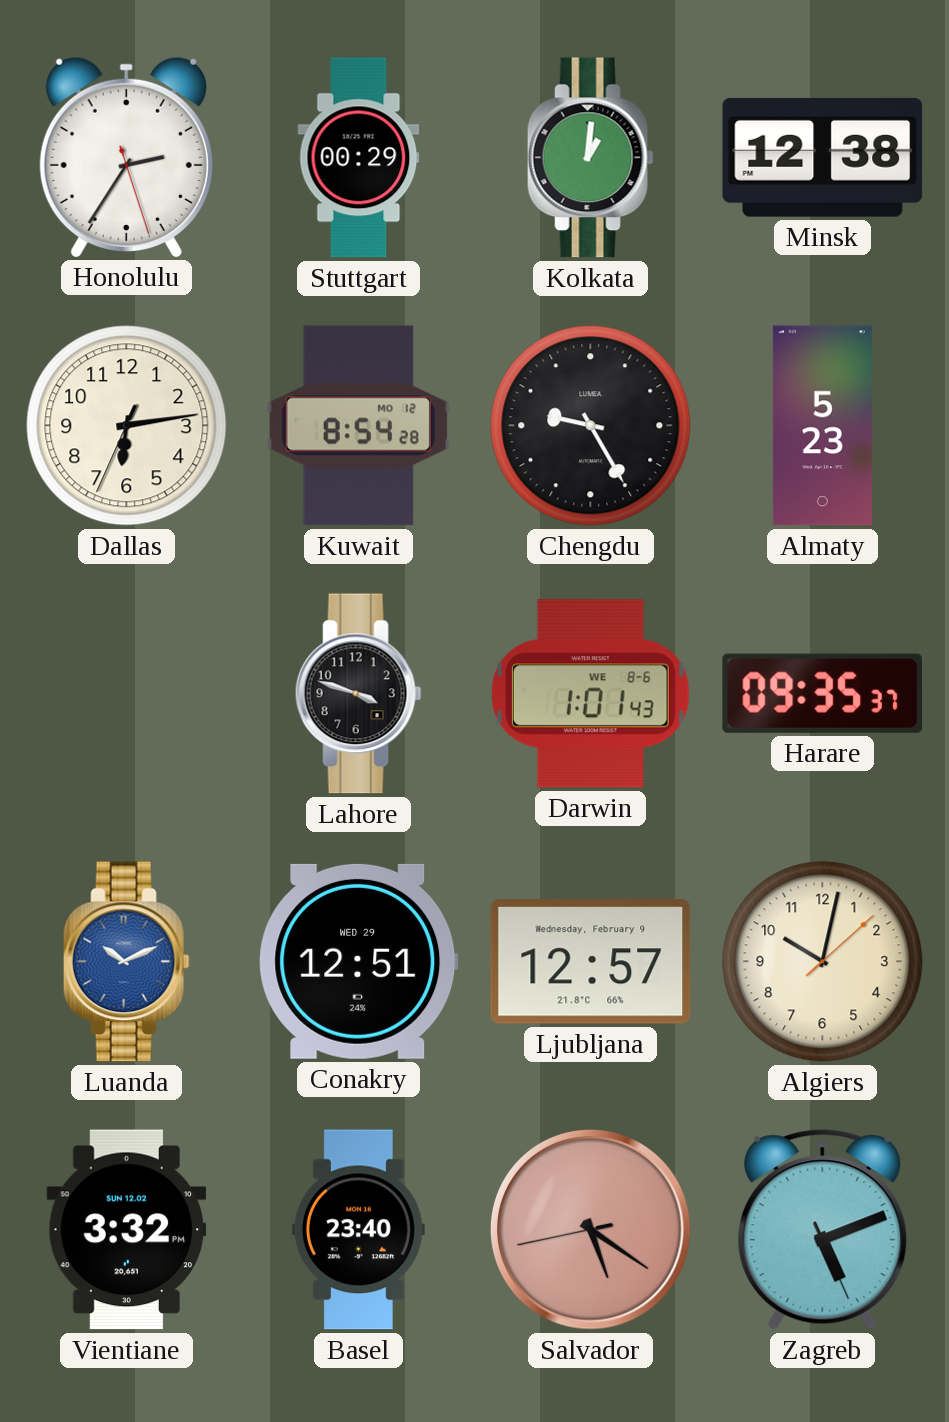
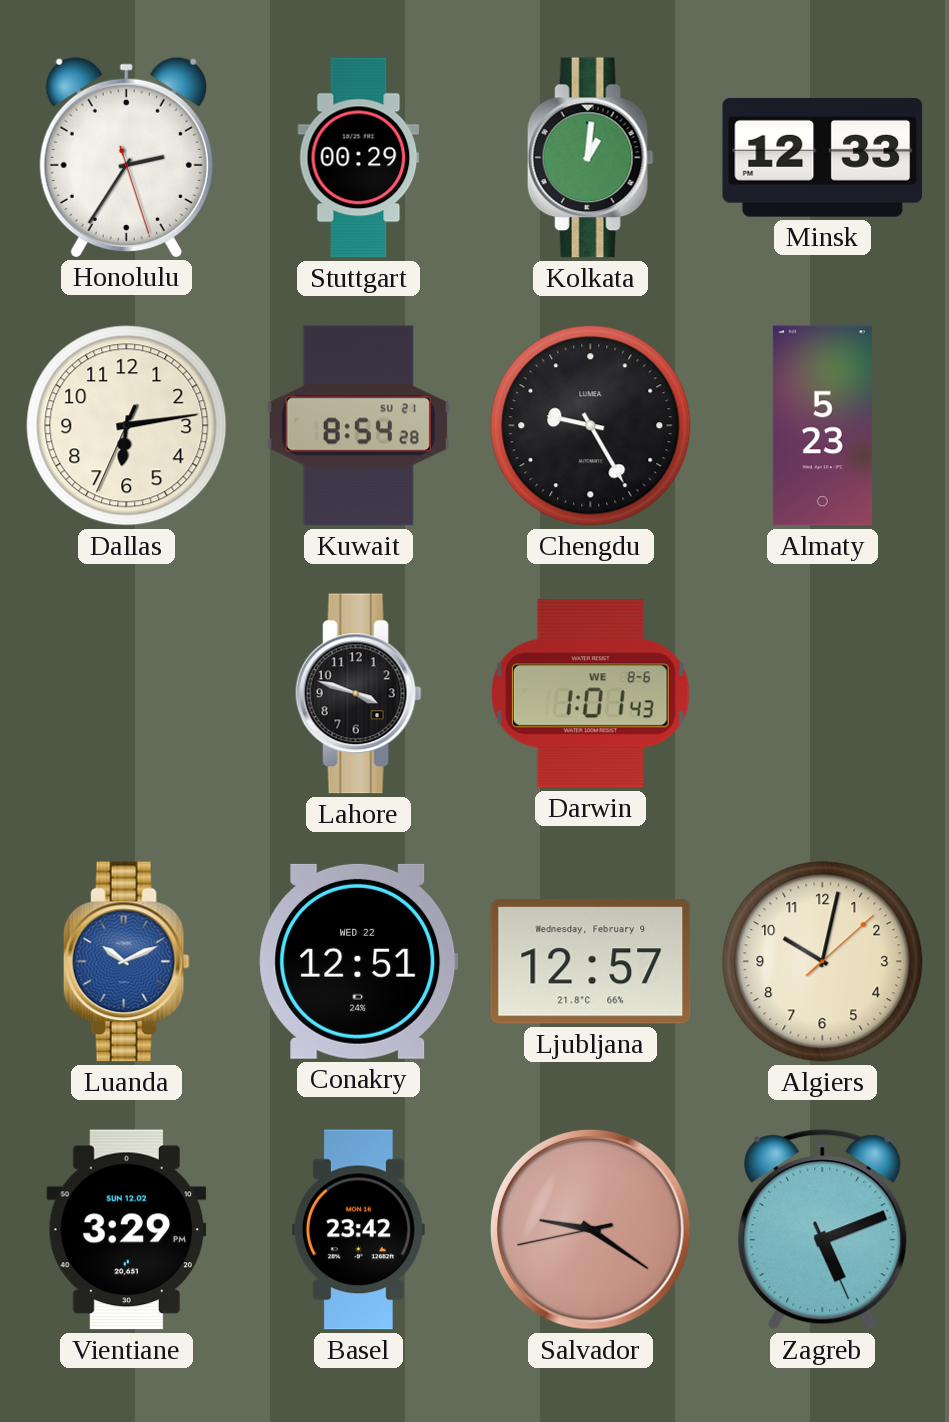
Minsk: 12:38 -> 12:33 (823, 157)
Kuwait date: MO 12 -> SU 21 (358, 426)
Harare: 09:35 -> none (822, 693)
Conakry date: WED 29 -> WED 22 (359, 961)
Vientiane: 3:32 -> 3:29 (127, 1230)
Basel: 23:40 -> 23:42 (358, 1230)
Salvador: 5:20 -> 9:20 (591, 1230)
